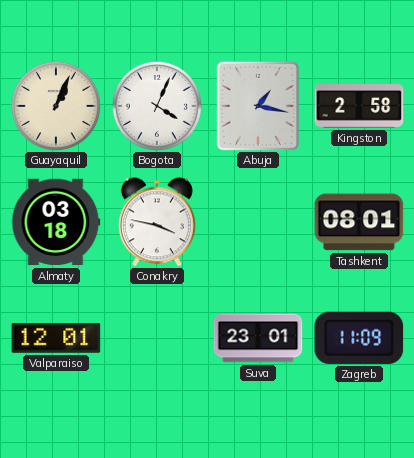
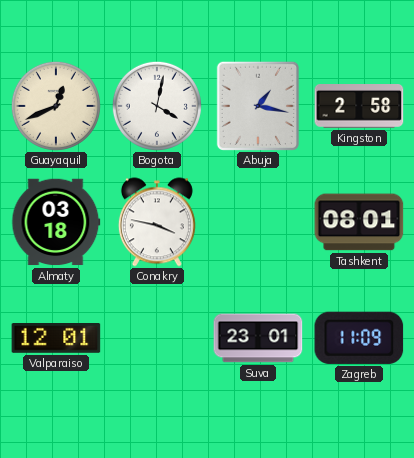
Guayaquil: 1:04 -> 12:41 (56, 106)
Bogota: 4:04 -> 4:02 (157, 106)
